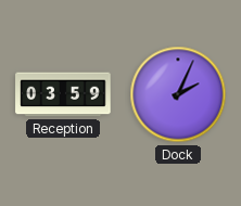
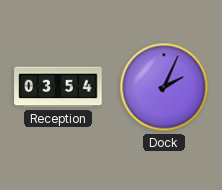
Reception: 03:59 -> 03:54 (58, 87)
